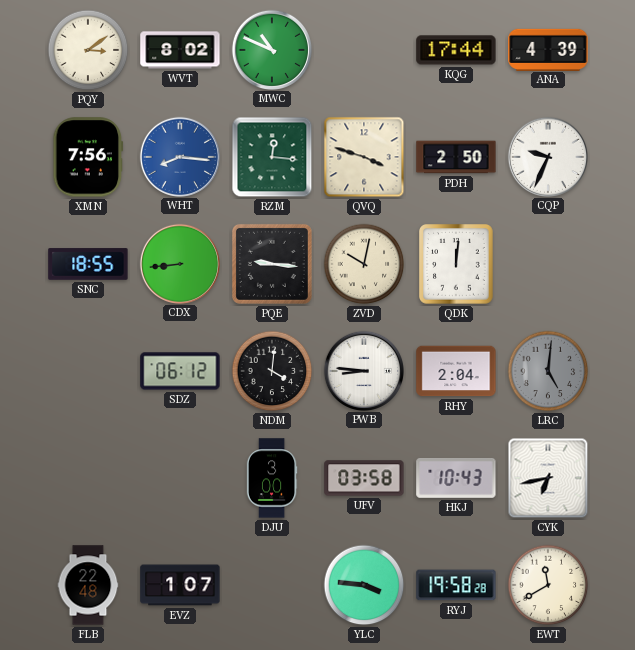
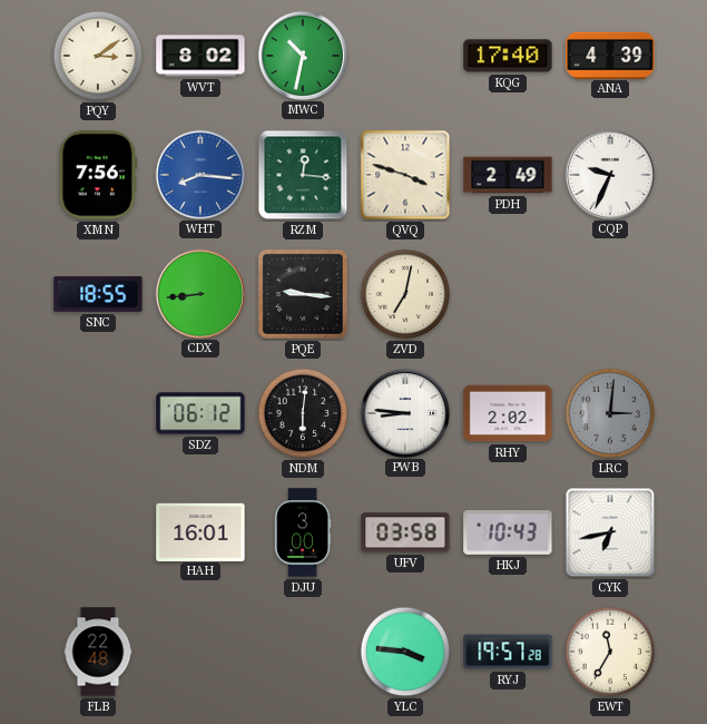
MWC: 10:49 -> 10:32 (302, 55)
KQG: 17:44 -> 17:40 (508, 56)
PDH: 2:50 -> 2:49 (508, 175)
ZVD: 10:02 -> 7:02 (405, 294)
QDK: 12:01 -> none (457, 265)
NDM: 4:01 -> 6:01 (303, 413)
RHY: 2:04 -> 2:02 (508, 413)
LRC: 5:01 -> 3:01 (610, 413)
HAH: none -> 16:01 (200, 531)
EVZ: 1:07 -> none (180, 585)
RYJ: 19:58 -> 19:57 (508, 652)
EWT: 11:40 -> 11:35 (610, 652)
